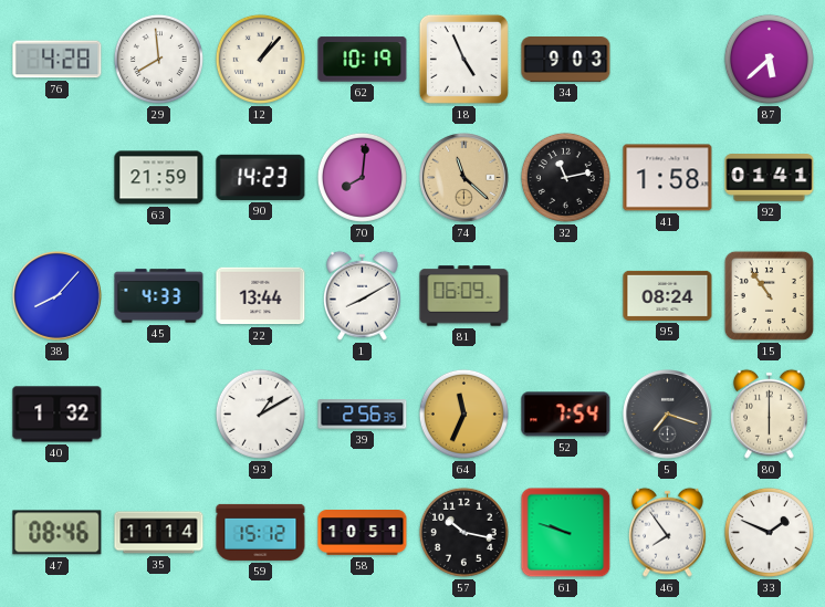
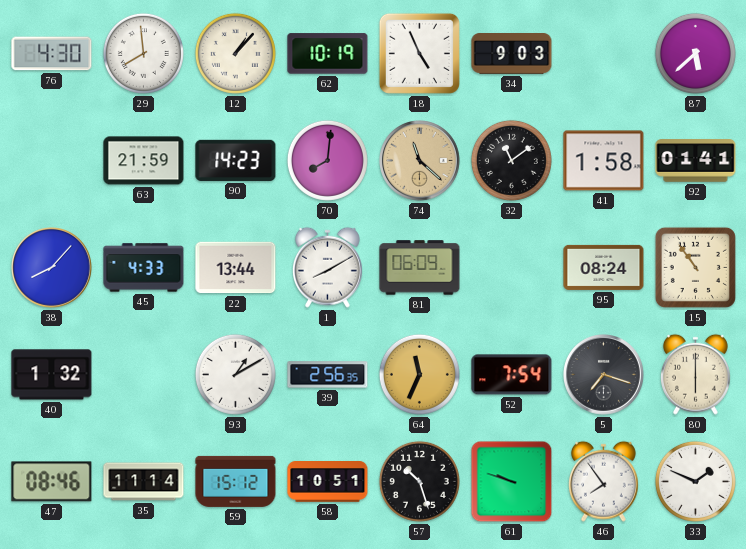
76: 4:28 -> 4:30 (52, 54)
32: 11:13 -> 11:09 (511, 160)
57: 10:17 -> 10:27 (419, 481)
